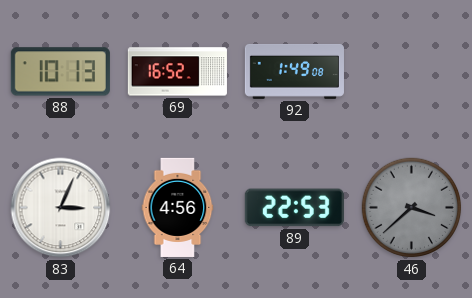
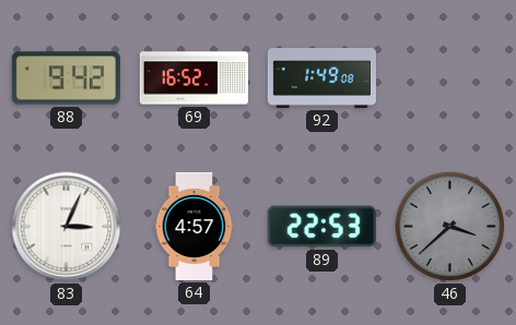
88: 10:13 -> 9:42 (66, 79)
64: 4:56 -> 4:57 (195, 226)
